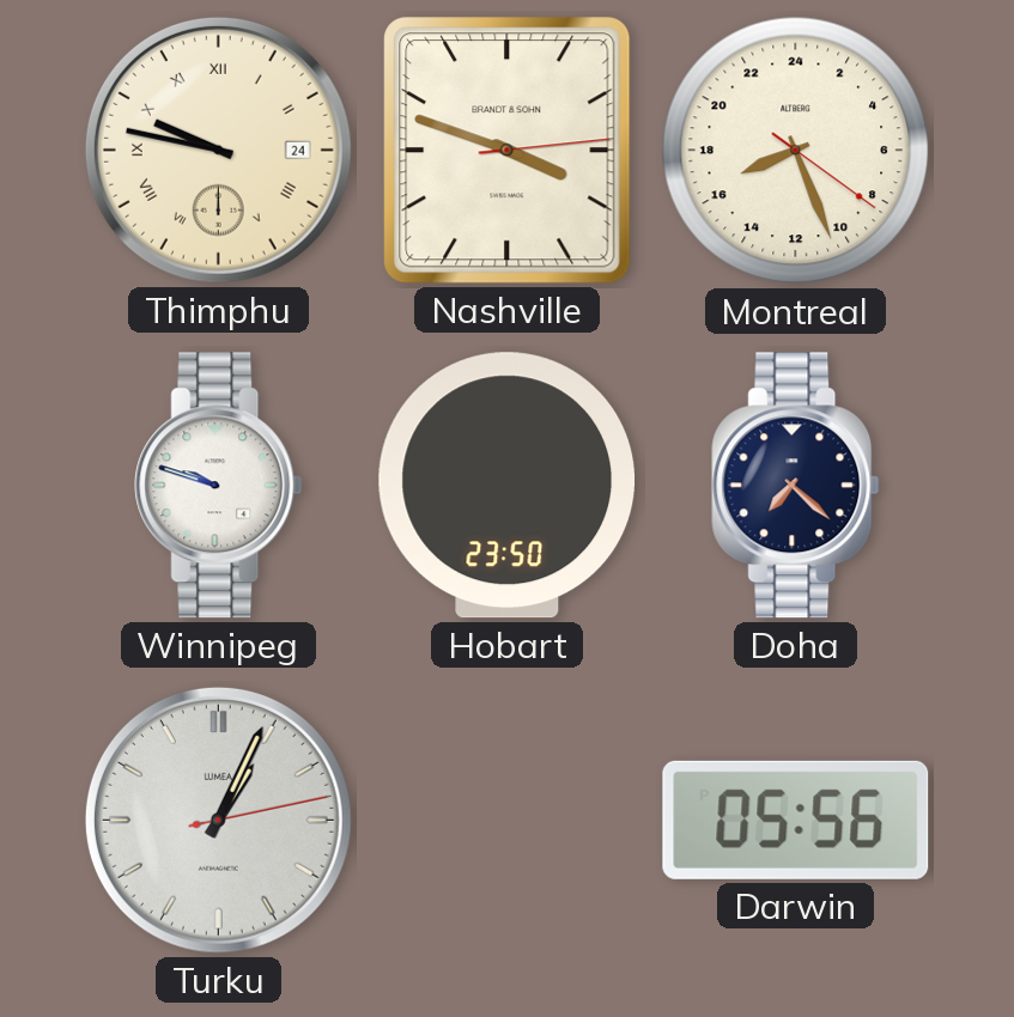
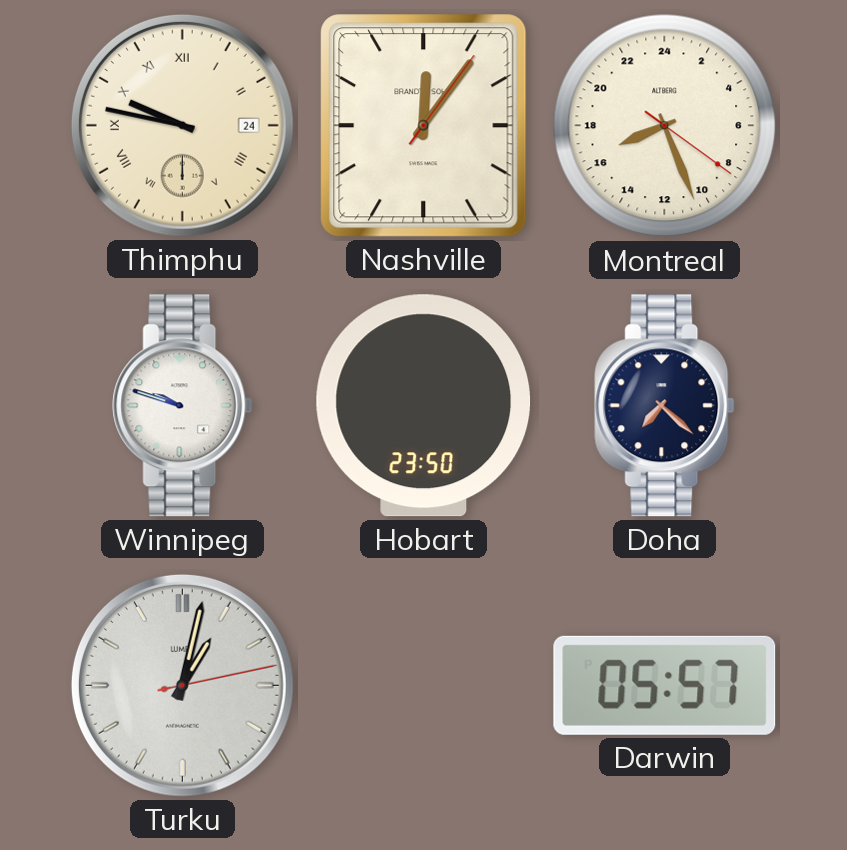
Nashville: 3:48 -> 12:06 (424, 126)
Turku: 1:04 -> 1:02 (182, 685)
Darwin: 05:56 -> 05:57 (665, 685)
